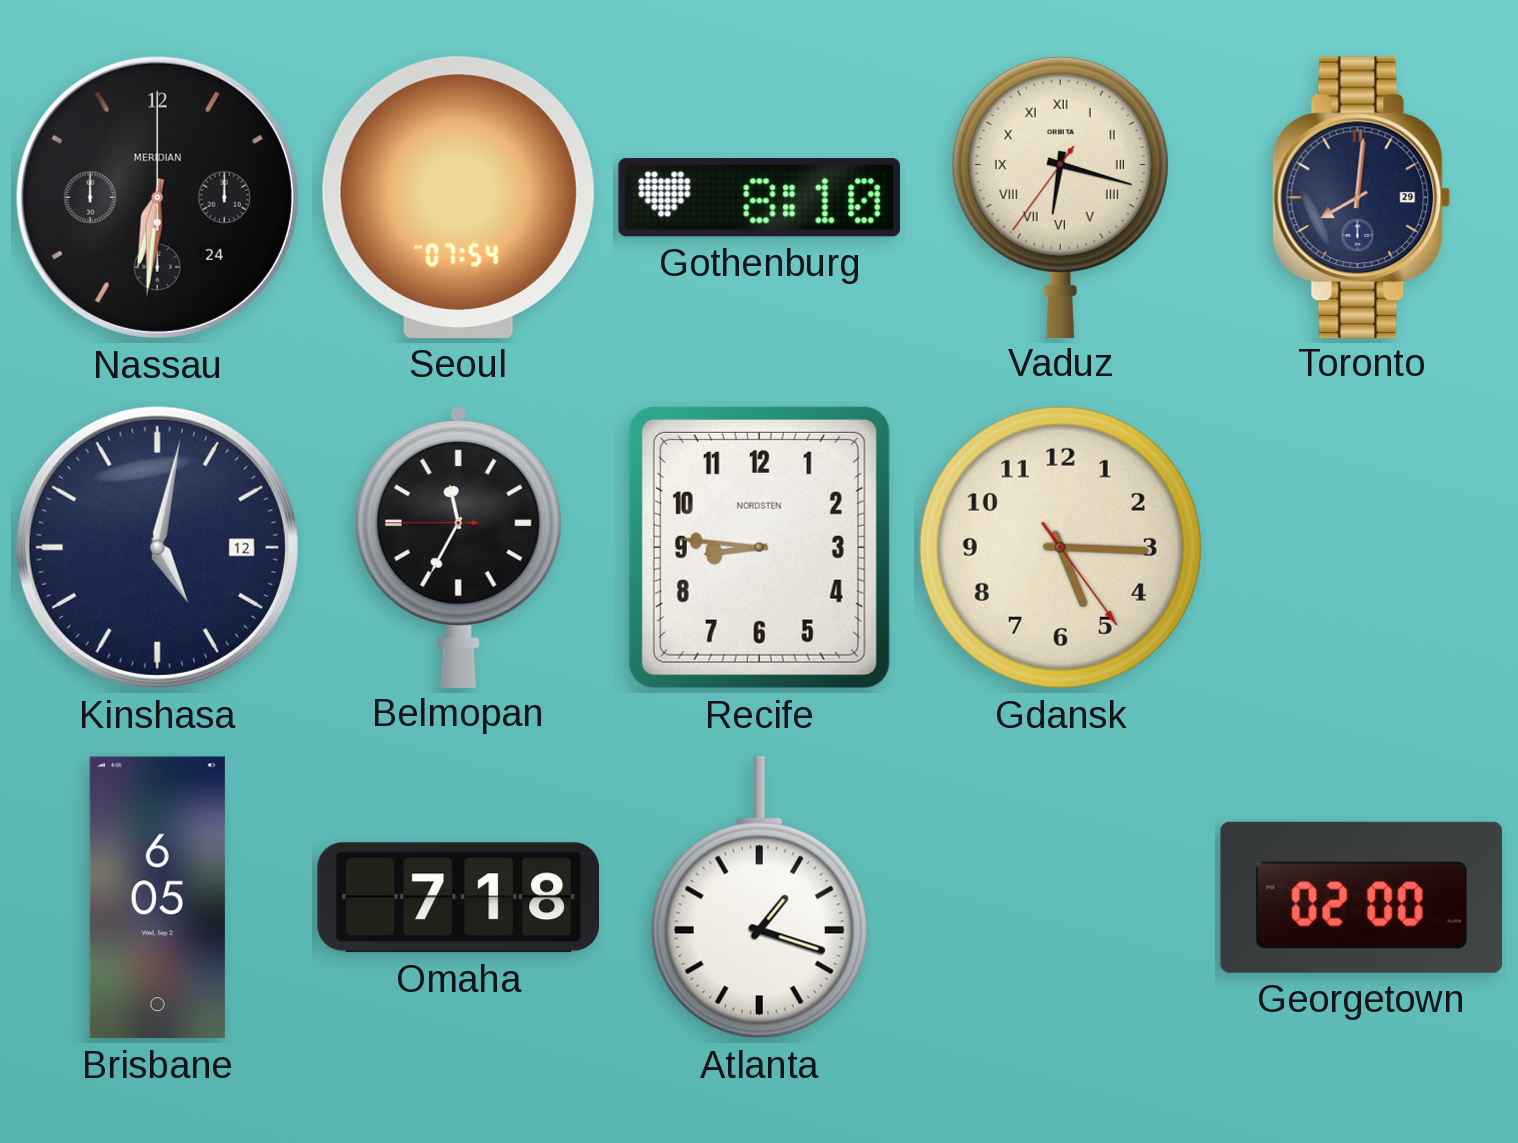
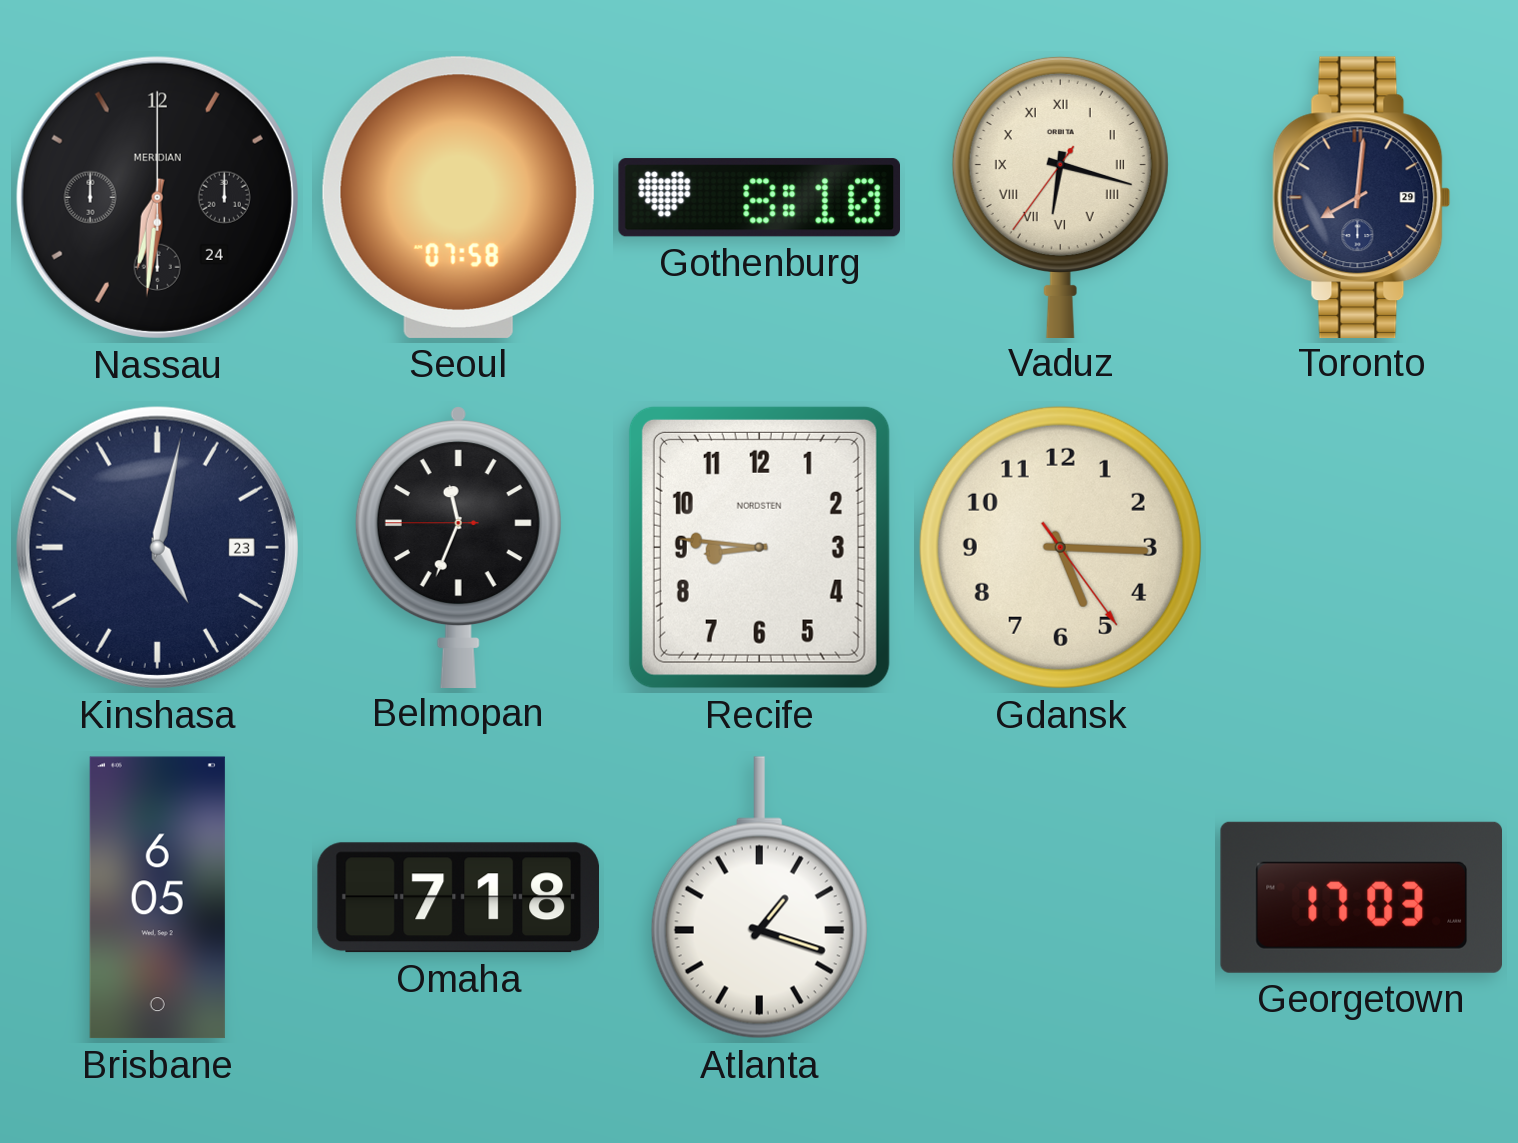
Seoul: 07:54 -> 07:58 (458, 197)
Kinshasa date: 12 -> 23 (157, 547)
Belmopan: 11:34 -> 11:33 (458, 547)
Georgetown: 02:00 -> 17:03 (1361, 897)
